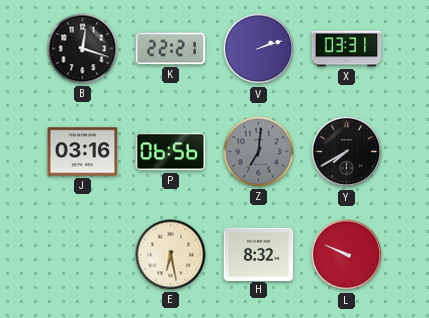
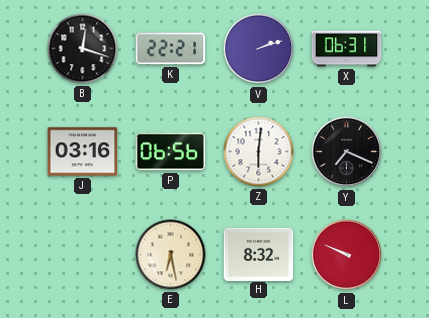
X: 03:31 -> 06:31 (347, 49)
Z: 7:01 -> 6:01 (259, 152)
Z dial: grey -> white (259, 152)
Y: 7:40 -> 7:19 (347, 152)
